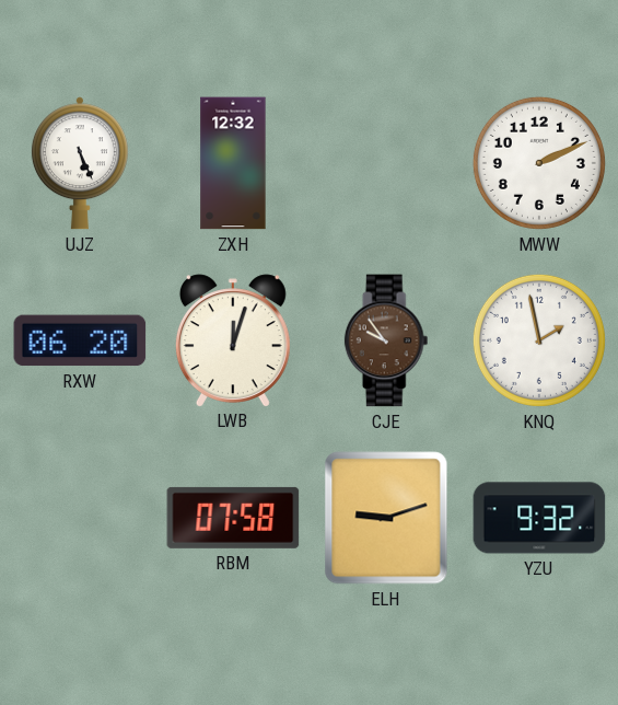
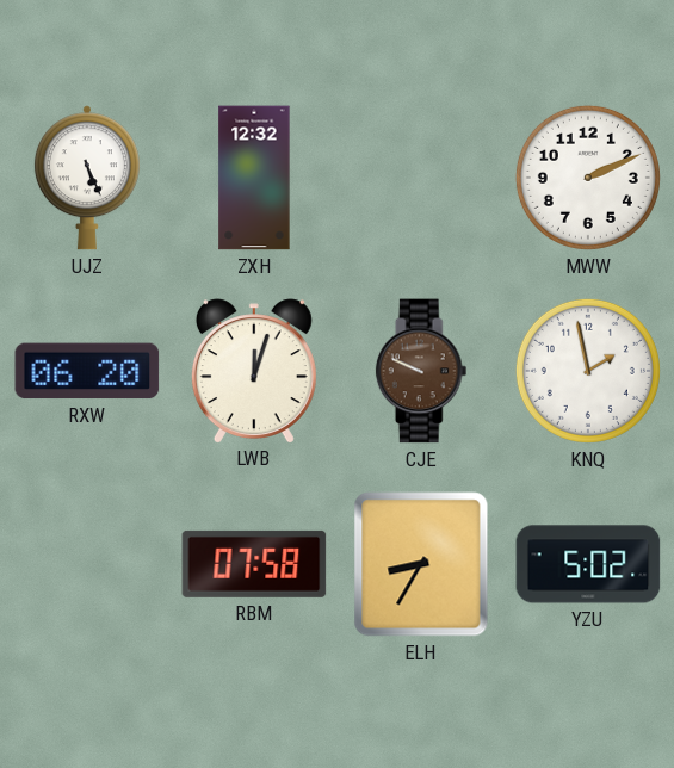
CJE: 9:54 -> 9:49 (421, 371)
ELH: 9:12 -> 8:35 (421, 564)
YZU: 9:32 -> 5:02 (588, 564)
